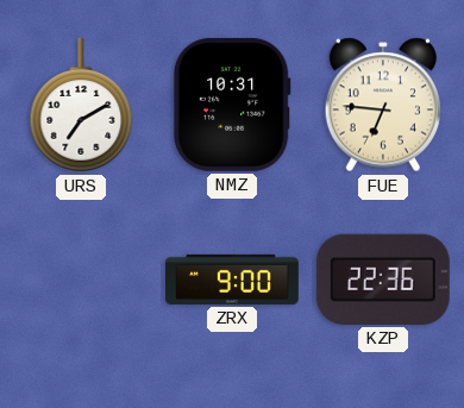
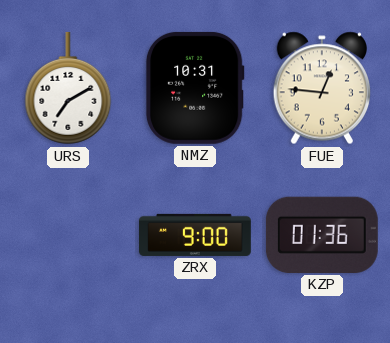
FUE: 6:46 -> 12:46 (321, 88)
KZP: 22:36 -> 01:36 (322, 235)
